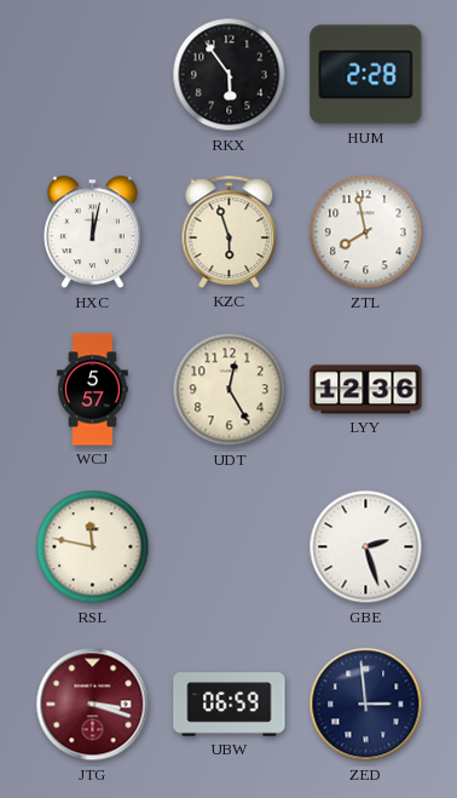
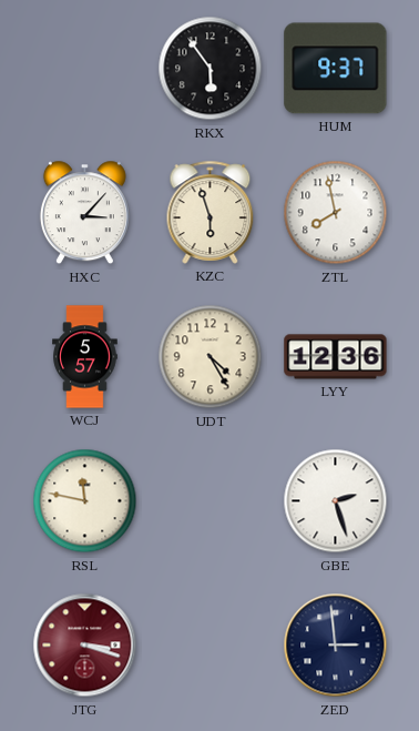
HUM: 2:28 -> 9:37 (336, 69)
HXC: 12:02 -> 3:07 (84, 213)
UDT: 12:25 -> 4:25 (211, 357)
UBW: 06:59 -> none (230, 705)
